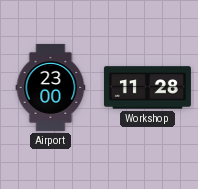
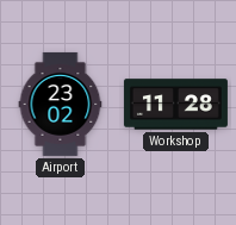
Airport: 23:00 -> 23:02 (61, 104)
